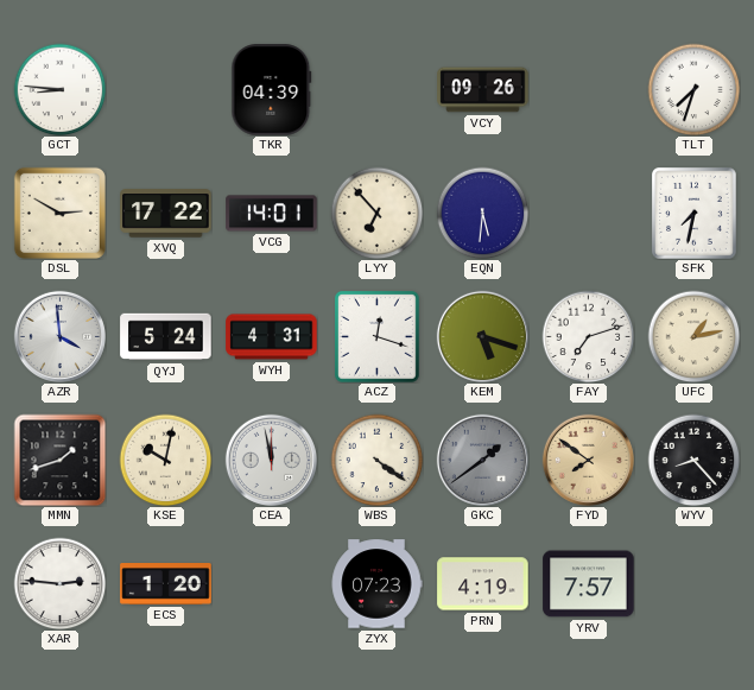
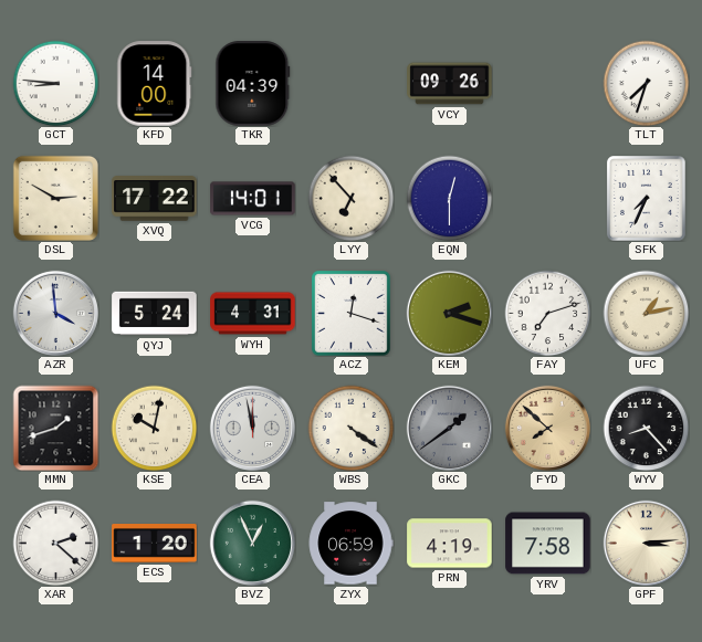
KFD: none -> 14:00 (155, 84)
EQN: 5:31 -> 12:30 (449, 198)
SFK: 7:32 -> 7:34 (647, 199)
KEM: 5:18 -> 2:18 (449, 313)
FYD: 7:51 -> 7:52 (547, 428)
XAR: 2:46 -> 2:22 (55, 543)
BVZ: none -> 12:56 (252, 543)
ZYX: 07:23 -> 06:59 (350, 544)
YRV: 7:57 -> 7:58 (548, 544)
GPF: none -> 3:14 (646, 543)
